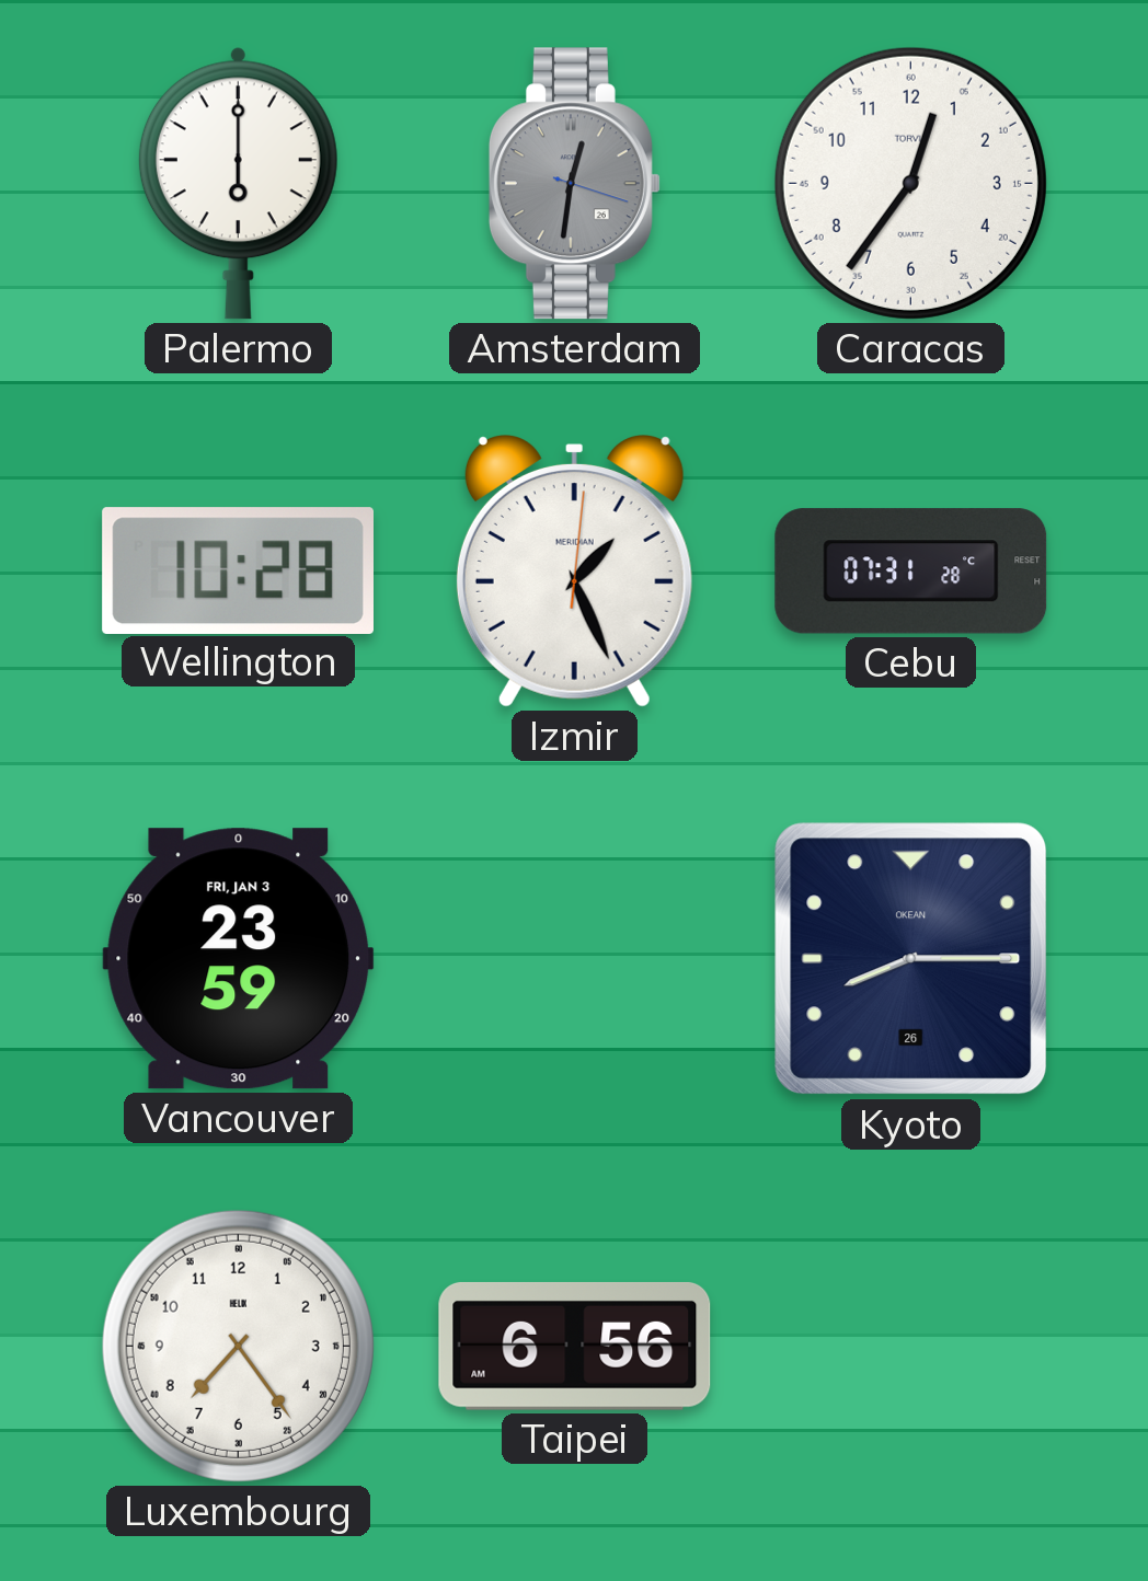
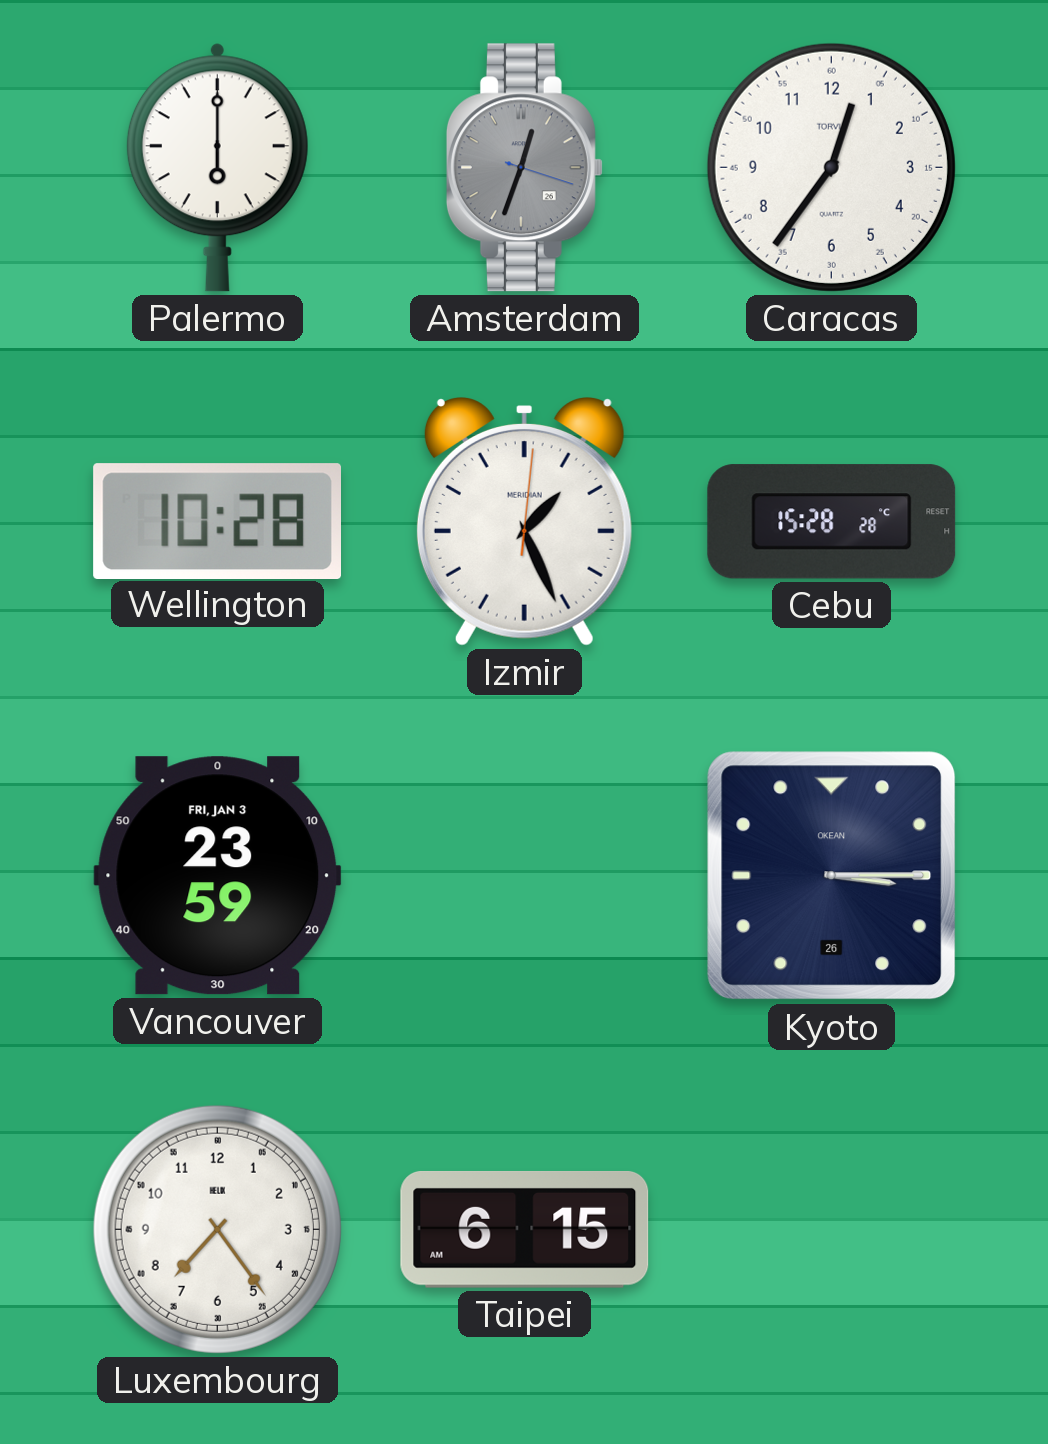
Amsterdam: 12:31 -> 12:33 (524, 168)
Cebu: 07:31 -> 15:28 (832, 522)
Kyoto: 8:15 -> 3:15 (832, 876)
Taipei: 6:56 -> 6:15 (525, 1229)
